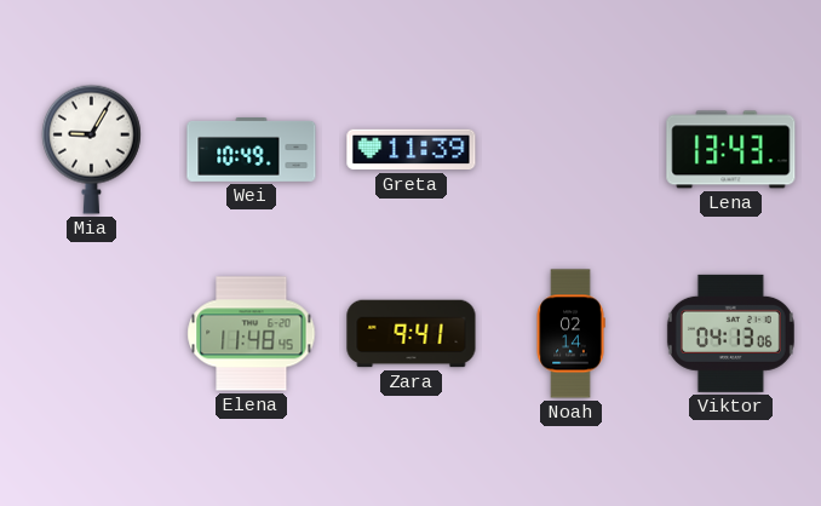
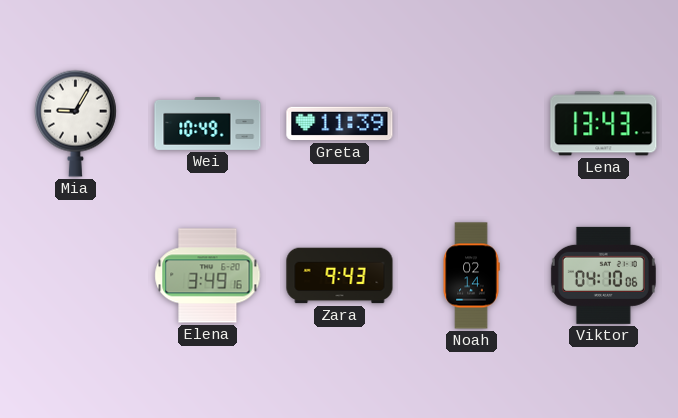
Elena: 11:48 -> 3:49 (208, 276)
Zara: 9:41 -> 9:43 (340, 276)
Viktor: 04:13 -> 04:10 (603, 275)
